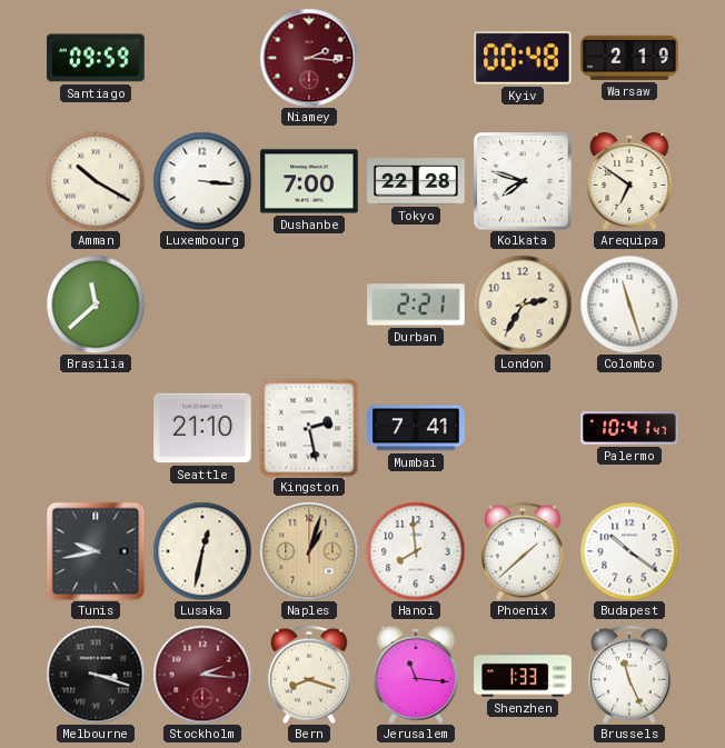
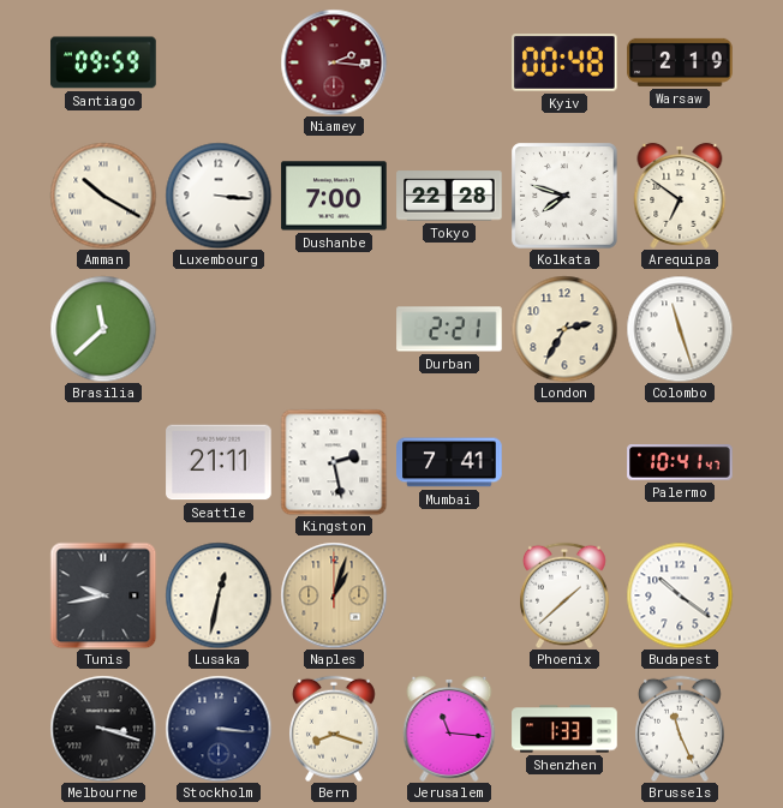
Seattle: 21:10 -> 21:11 (219, 462)
Hanoi: 7:59 -> none (416, 551)
Stockholm: 2:16 -> 3:16 (219, 729)
Stockholm dial: burgundy -> navy (219, 729)
